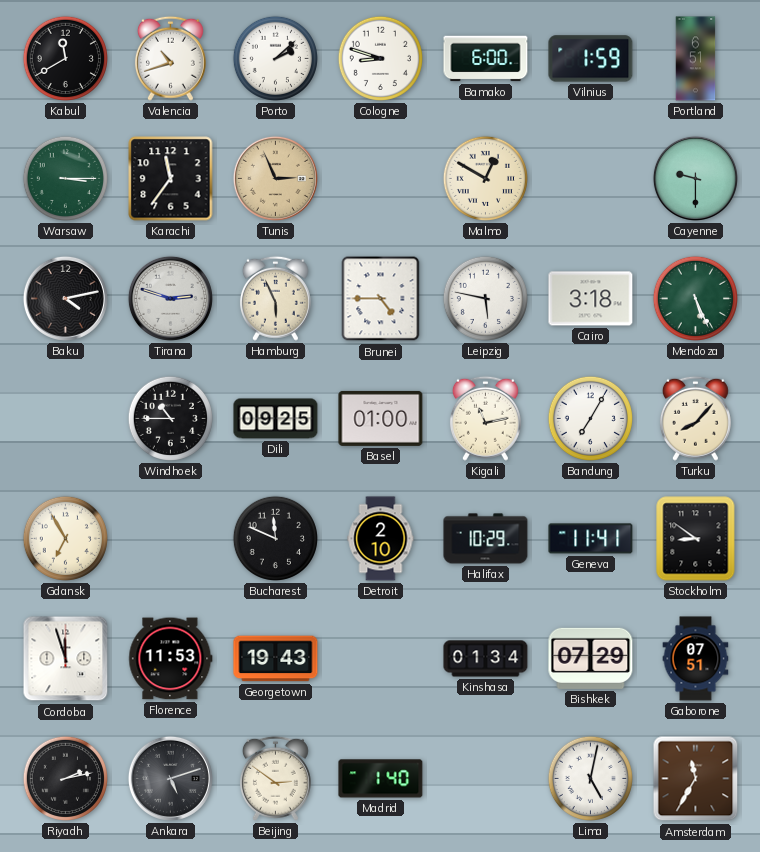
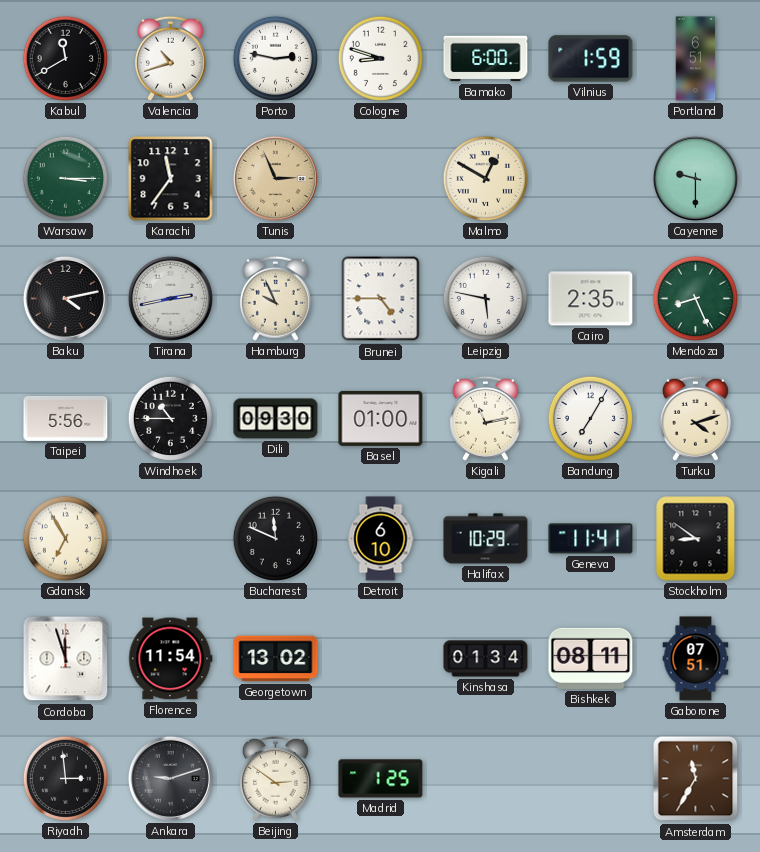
Porto: 2:08 -> 2:47 (275, 58)
Tirana: 2:48 -> 2:43 (170, 298)
Hamburg: 5:56 -> 9:56 (275, 298)
Cairo: 3:18 -> 2:35 (591, 299)
Mendoza: 5:26 -> 8:26 (695, 298)
Taipei: none -> 5:56 (66, 418)
Dili: 09:25 -> 09:30 (276, 419)
Turku: 8:07 -> 4:12 (695, 418)
Detroit: 2:10 -> 6:10 (381, 539)
Florence: 11:53 -> 11:54 (171, 659)
Georgetown: 19:43 -> 13:02 (276, 659)
Bishkek: 07:29 -> 08:11 (591, 658)
Riyadh: 2:13 -> 2:59 (65, 778)
Ankara: 5:12 -> 9:12 (170, 778)
Madrid: 1:40 -> 1:25 (381, 779)
Lima: 5:02 -> none (590, 778)
